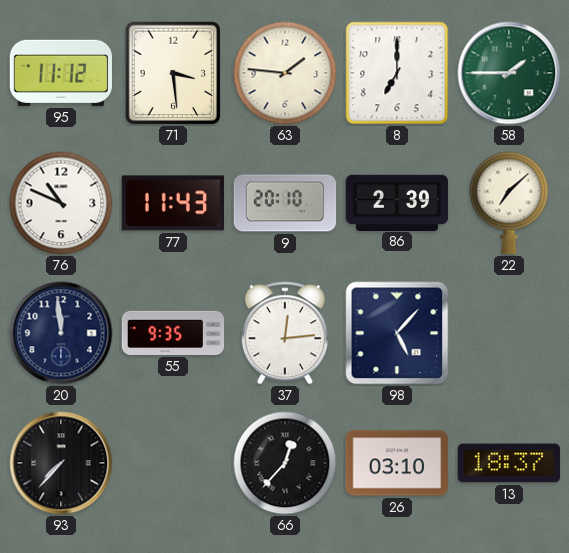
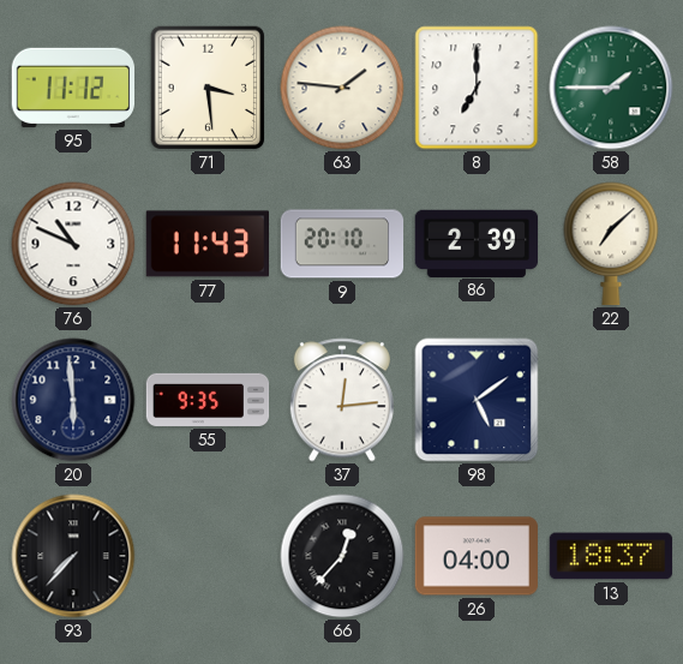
20: 11:59 -> 5:59 (73, 400)
98: 5:07 -> 5:09 (477, 400)
26: 03:10 -> 04:00 (475, 556)
